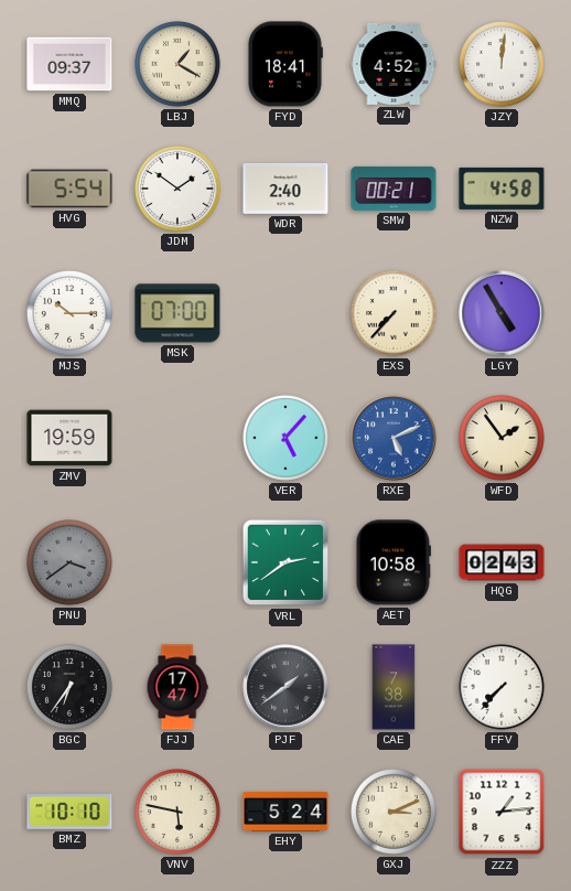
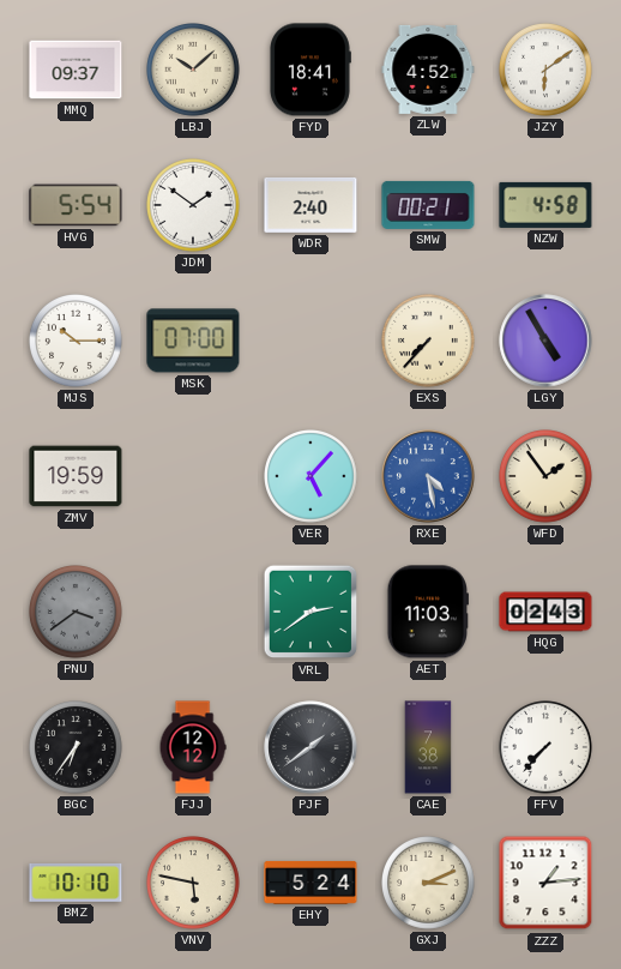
LBJ: 1:20 -> 10:08 (194, 71)
JZY: 12:01 -> 6:09 (547, 71)
RXE: 5:11 -> 4:28 (428, 476)
AET: 10:58 -> 11:03 (427, 612)
FJJ: 17:47 -> 12:12 (193, 747)
